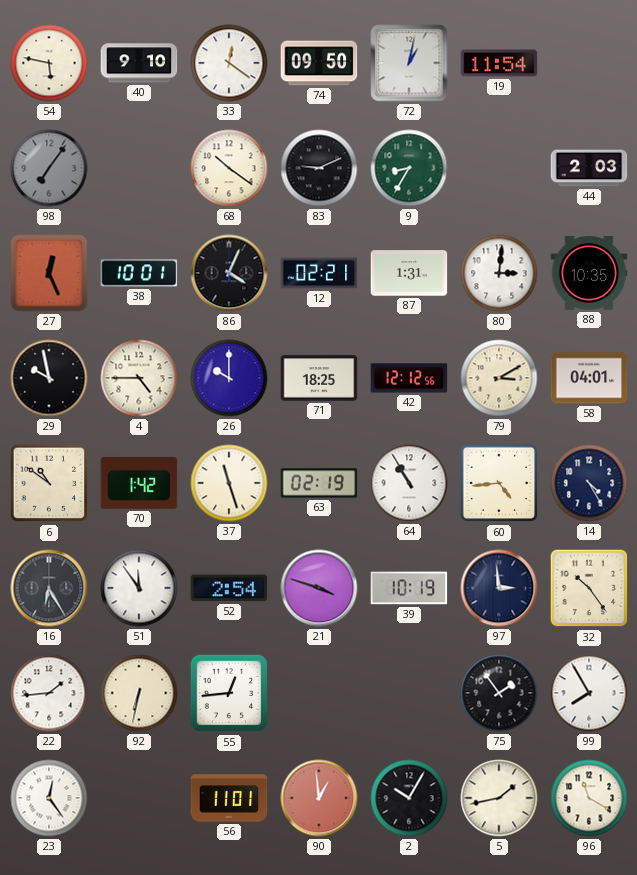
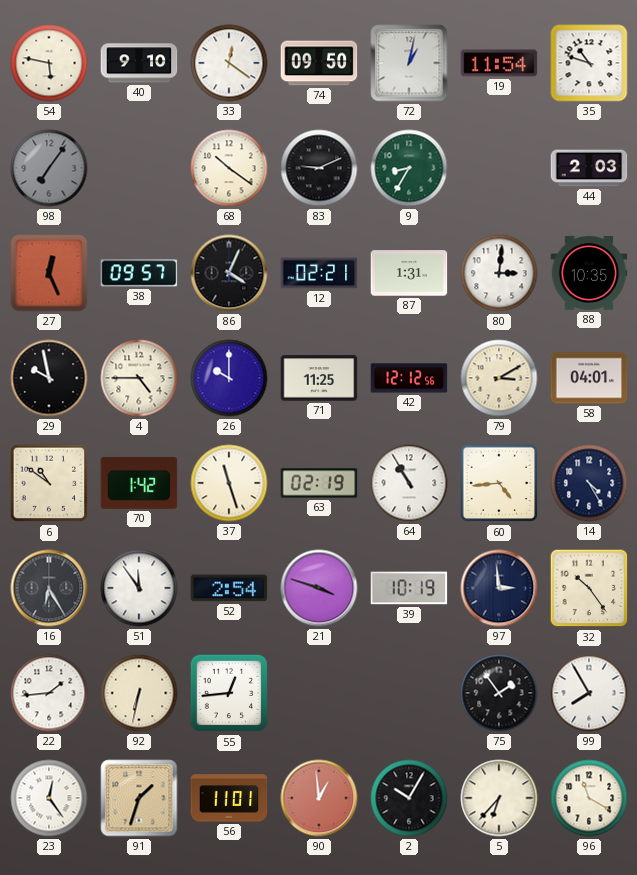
35: none -> 10:48 (589, 63)
38: 10:01 -> 09:57 (139, 273)
71: 18:25 -> 11:25 (319, 378)
91: none -> 1:33 (139, 798)
5: 1:43 -> 6:37 (499, 798)
